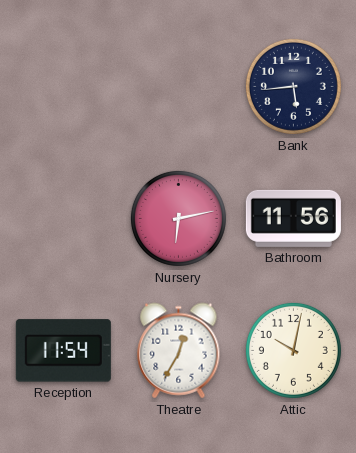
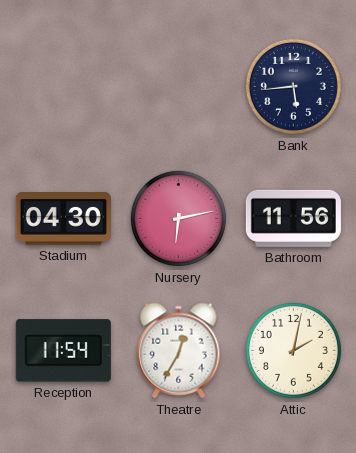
Stadium: none -> 04:30 (63, 219)
Attic: 10:02 -> 2:02 (293, 350)
